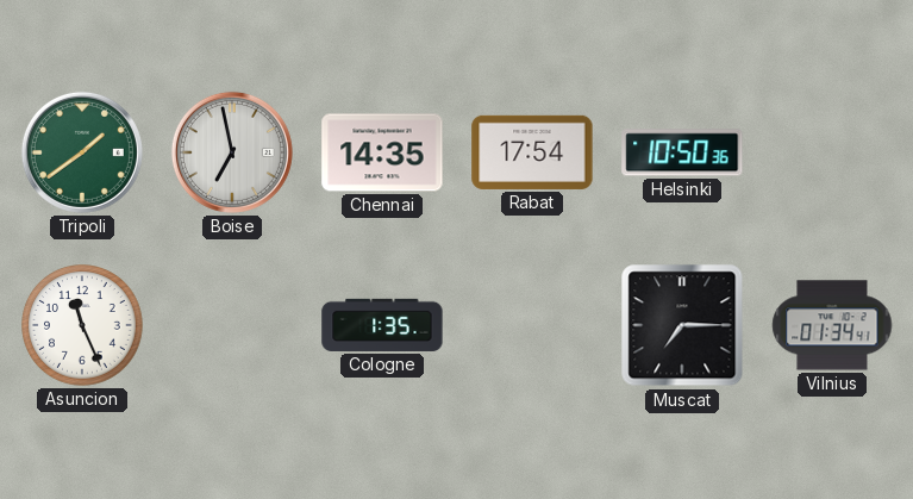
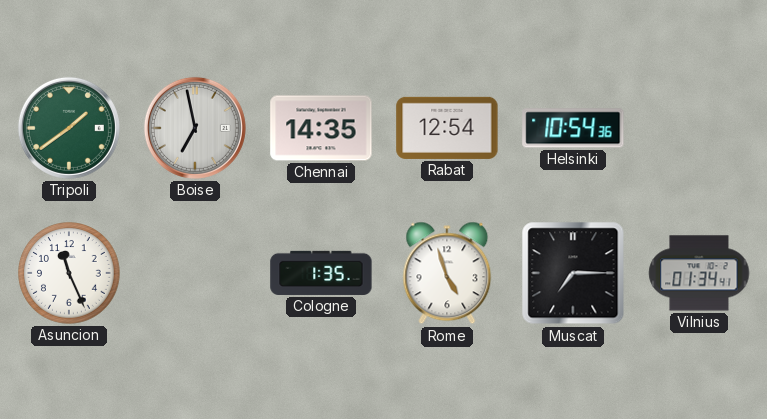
Rabat: 17:54 -> 12:54 (447, 128)
Helsinki: 10:50 -> 10:54 (573, 128)
Rome: none -> 4:57 (447, 273)
